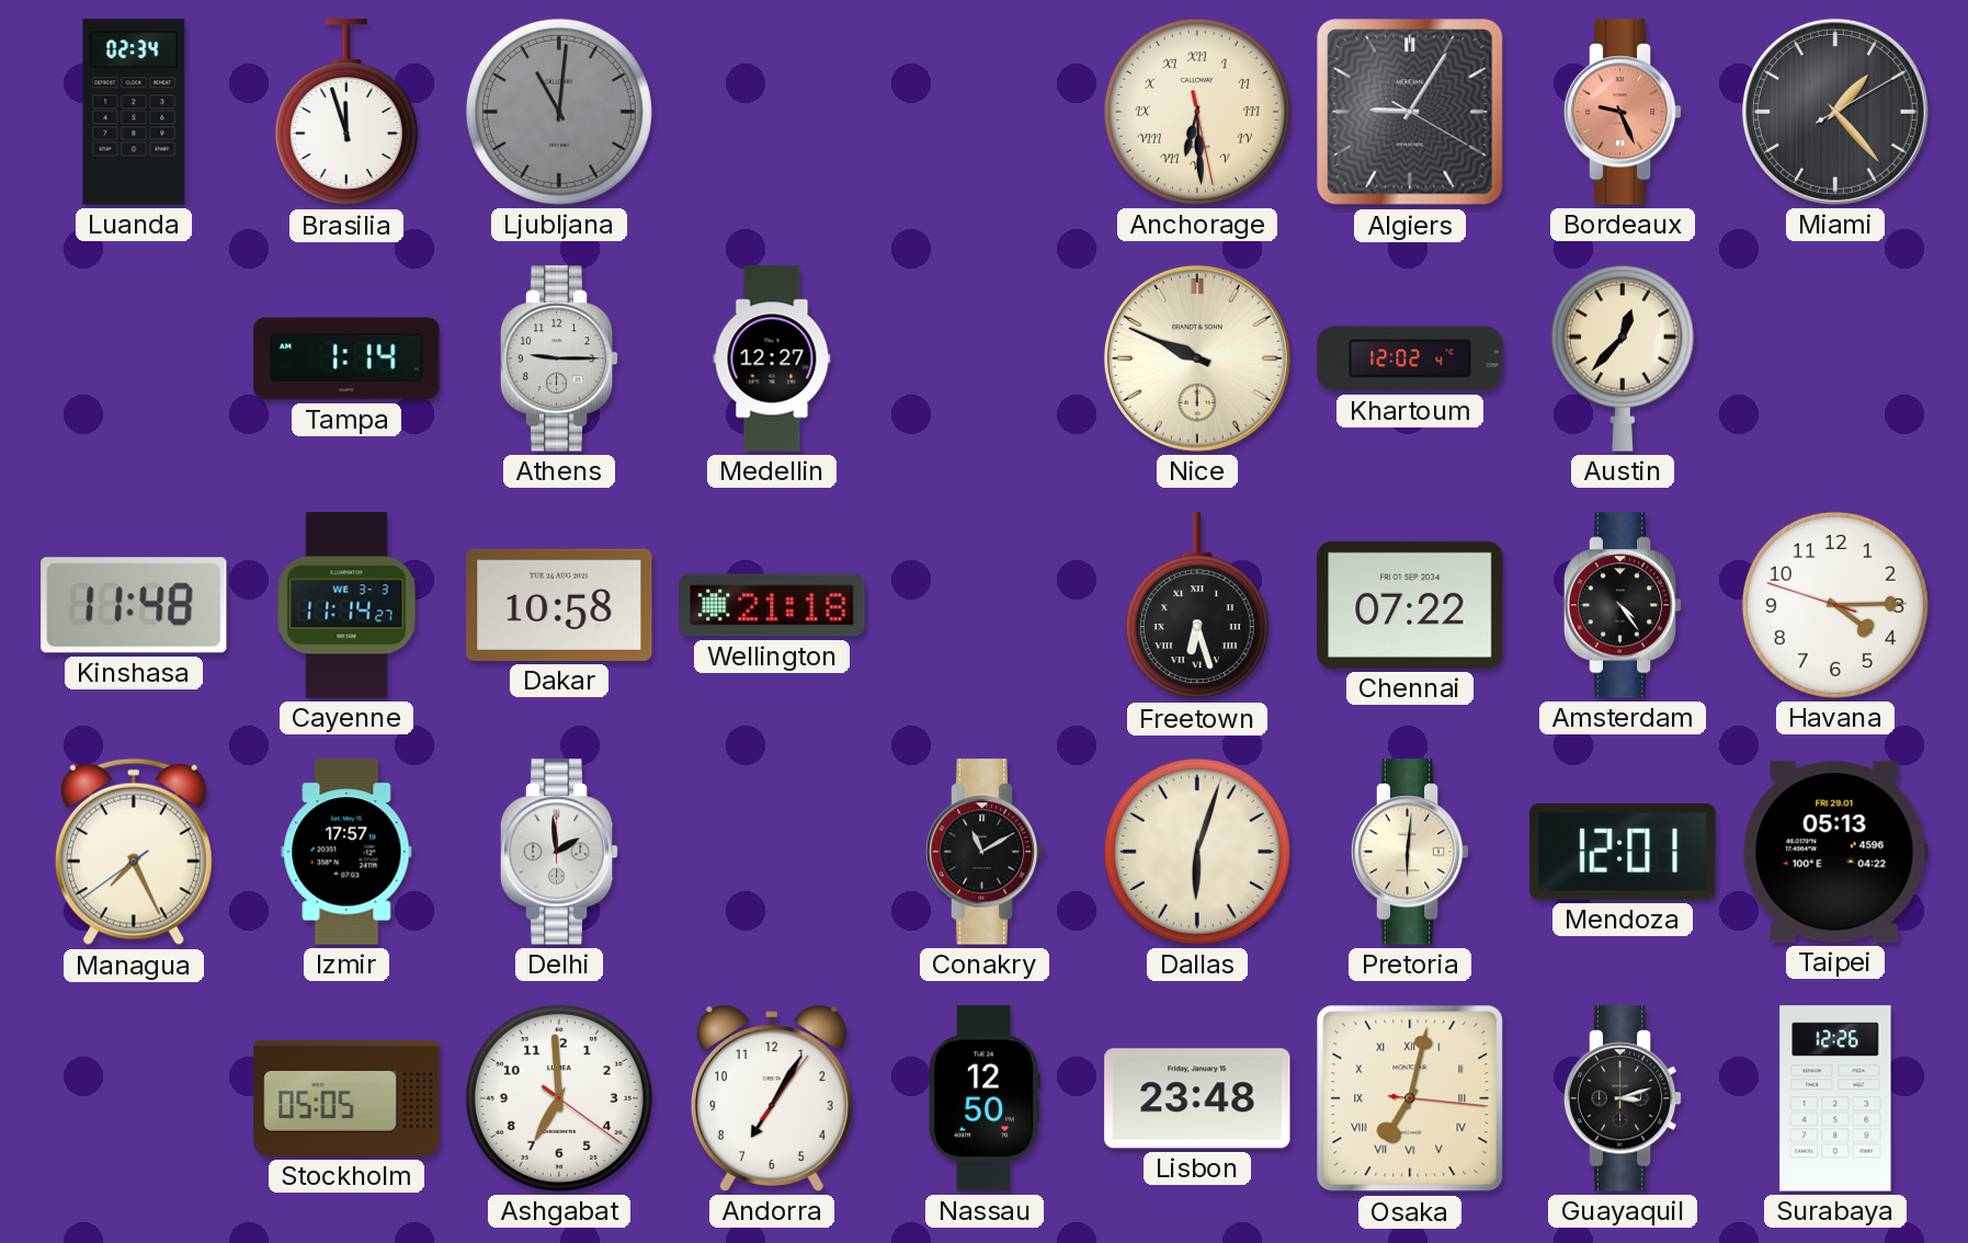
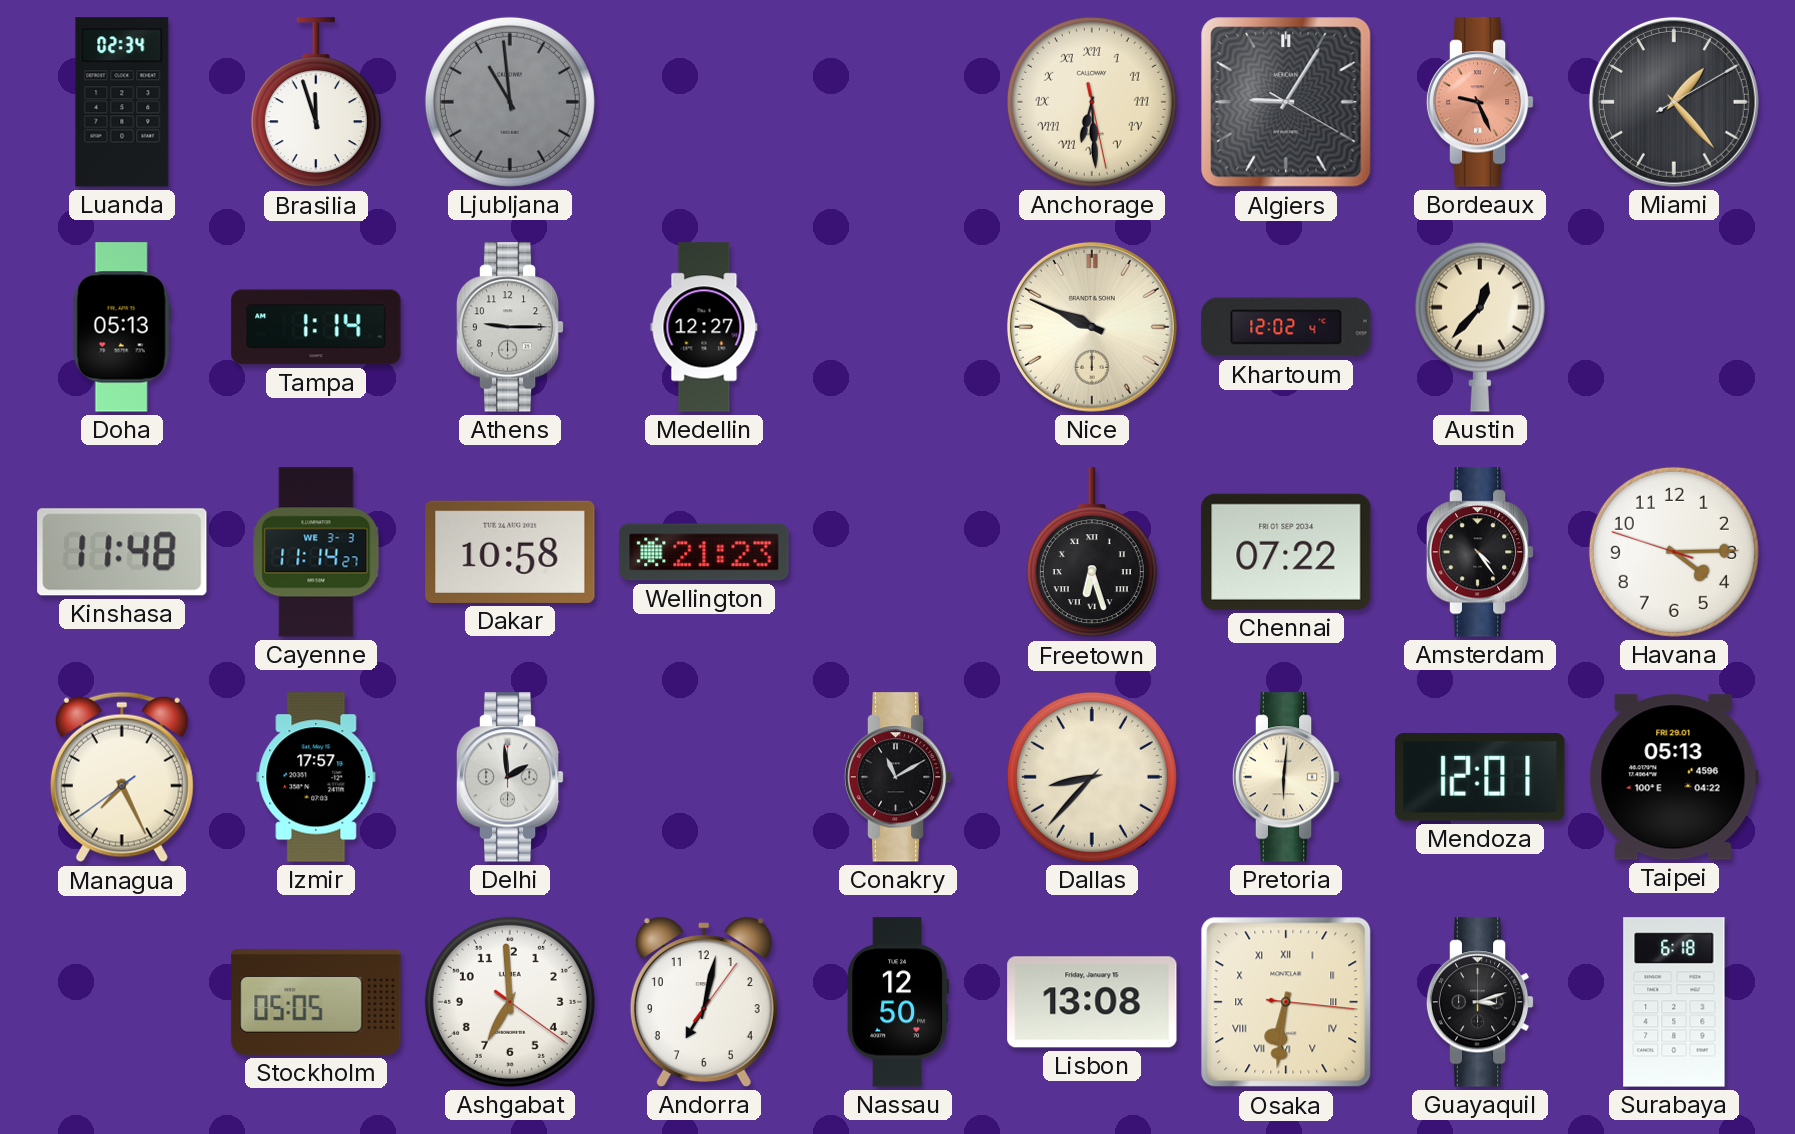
Ljubljana: 11:01 -> 10:59 (510, 102)
Doha: none -> 05:13 (122, 327)
Wellington: 21:18 -> 21:23 (704, 552)
Dallas: 6:03 -> 8:37 (1092, 777)
Andorra: 7:05 -> 7:02 (704, 1002)
Lisbon: 23:48 -> 13:08 (1092, 1002)
Osaka: 7:02 -> 6:31 (1286, 1002)
Surabaya: 12:26 -> 6:18 (1674, 1002)
